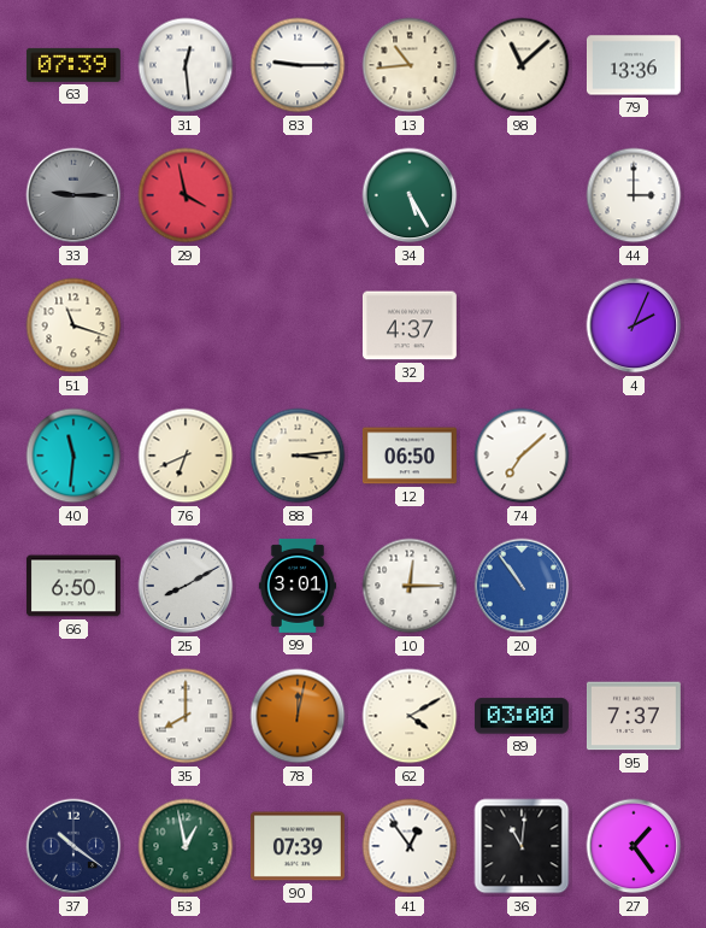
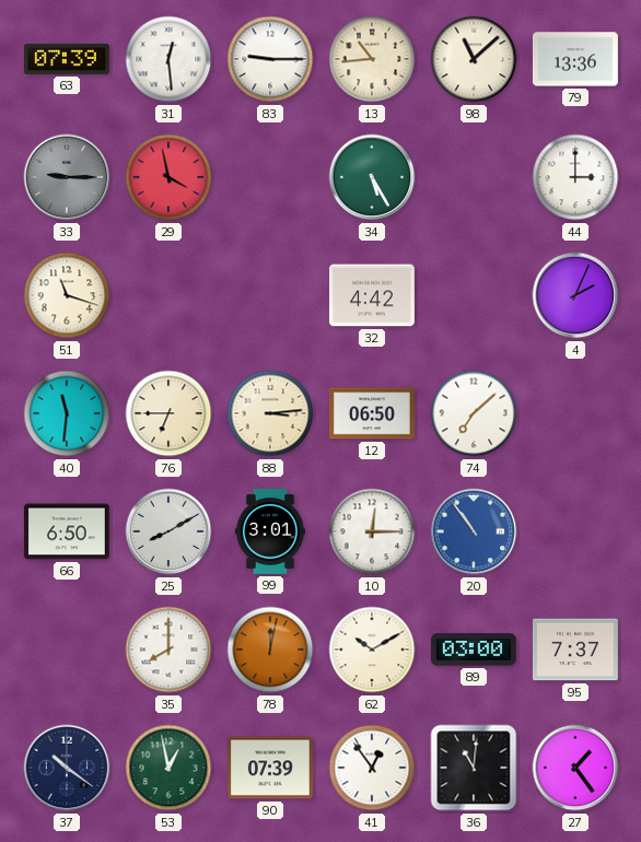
32: 4:37 -> 4:42 (372, 295)
76: 6:41 -> 6:45 (168, 413)
62: 4:10 -> 10:10 (372, 650)
